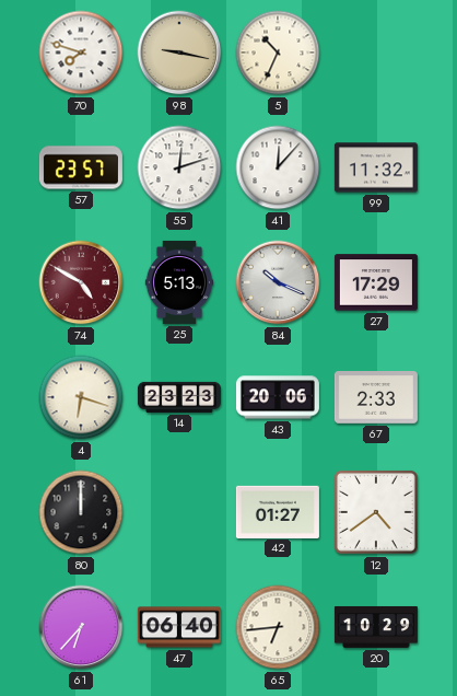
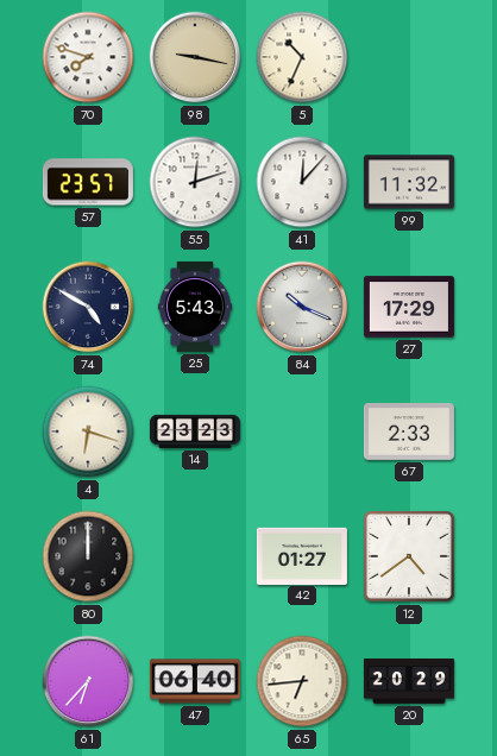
74 dial: burgundy -> navy (88, 307)
25: 5:13 -> 5:43 (194, 307)
43: 20:06 -> none (278, 397)
20: 10:29 -> 20:29 (409, 681)
